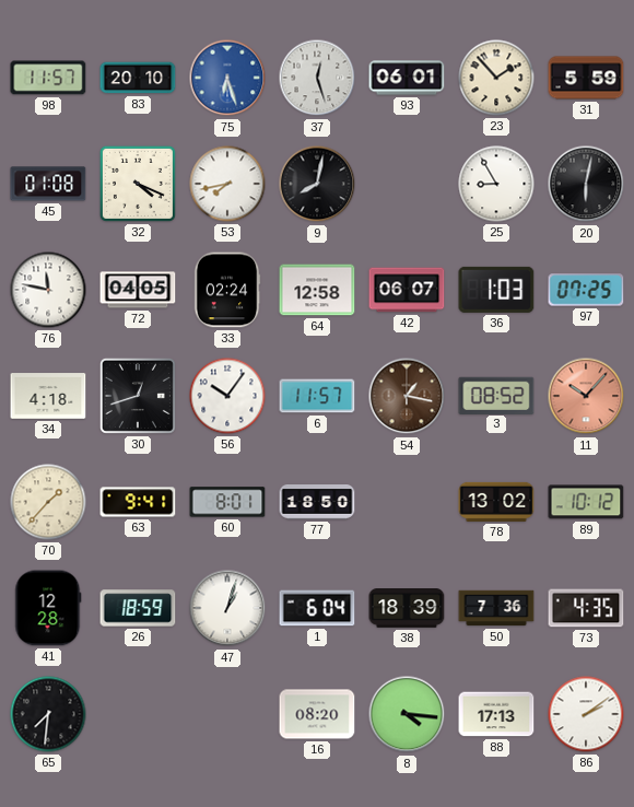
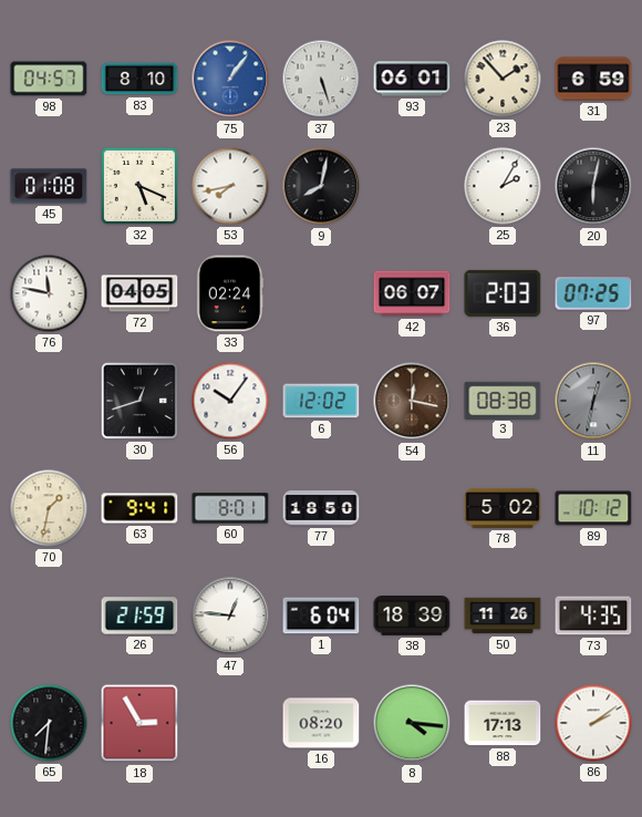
98: 11:57 -> 04:57 (49, 79)
83: 20:10 -> 8:10 (139, 79)
75: 6:27 -> 1:06 (230, 79)
37: 12:27 -> 5:27 (321, 79)
31: 5:59 -> 6:59 (593, 79)
32: 4:19 -> 5:19 (139, 186)
25: 8:55 -> 2:05 (503, 186)
64: 12:58 -> none (317, 290)
36: 1:03 -> 2:03 (503, 293)
34: 4:18 -> none (48, 396)
6: 11:57 -> 12:02 (321, 401)
54: 1:17 -> 12:17 (412, 401)
3: 08:52 -> 08:38 (503, 400)
11: 10:07 -> 12:32 (593, 401)
11 dial: salmon -> grey (593, 401)
70: 1:37 -> 1:32 (49, 508)
78: 13:02 -> 5:02 (503, 508)
41: 12:28 -> none (48, 608)
26: 18:59 -> 21:59 (139, 616)
47: 1:03 -> 12:46 (230, 616)
50: 7:36 -> 11:26 (503, 616)
18: none -> 2:55 (139, 723)
